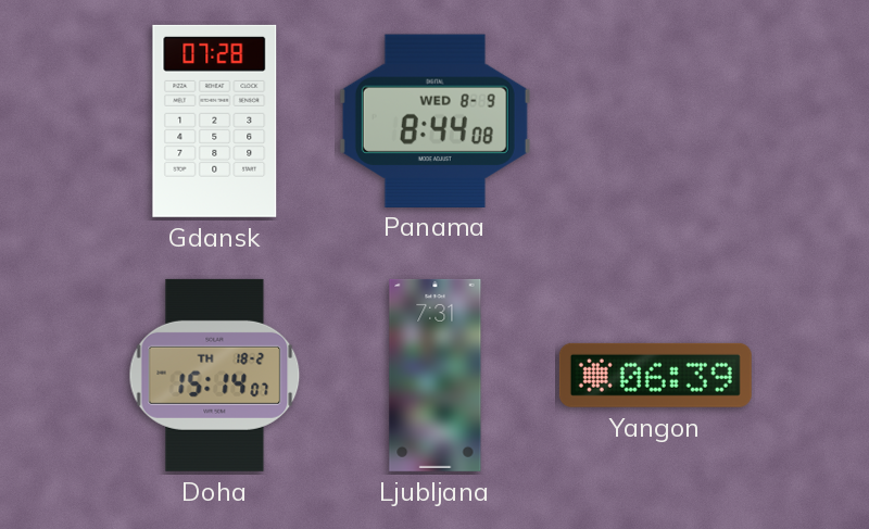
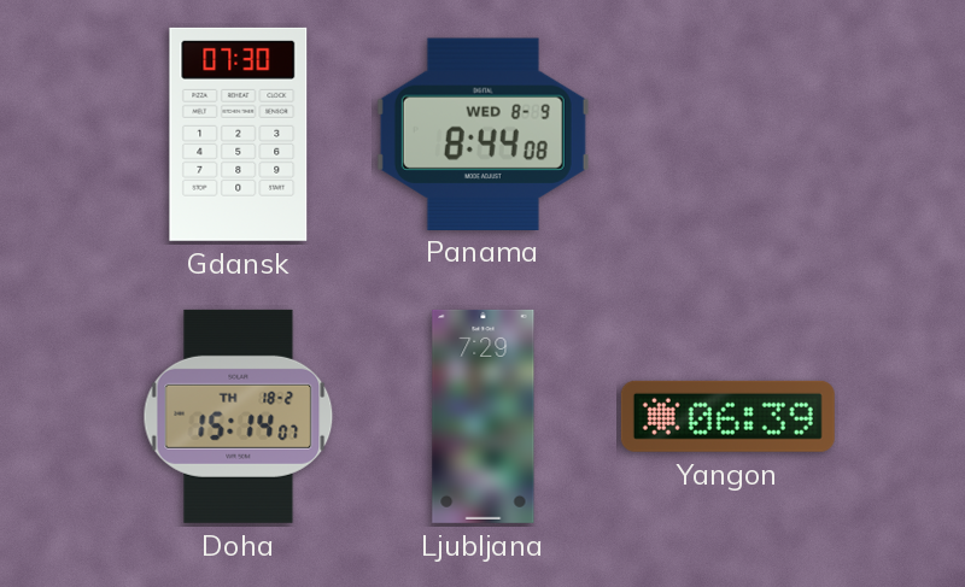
Gdansk: 07:28 -> 07:30 (239, 134)
Ljubljana: 7:31 -> 7:29 (484, 416)
